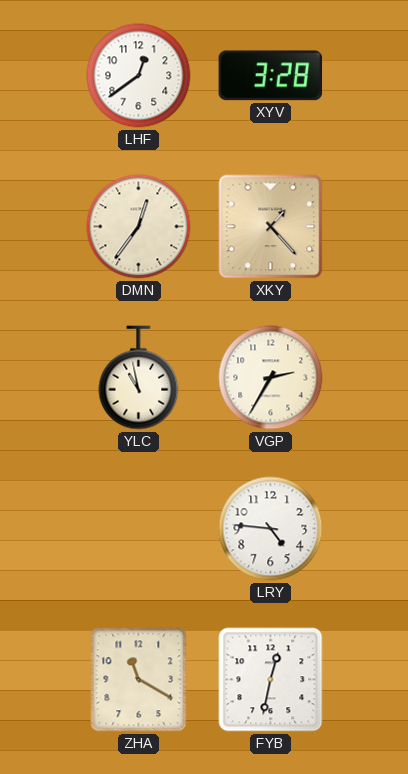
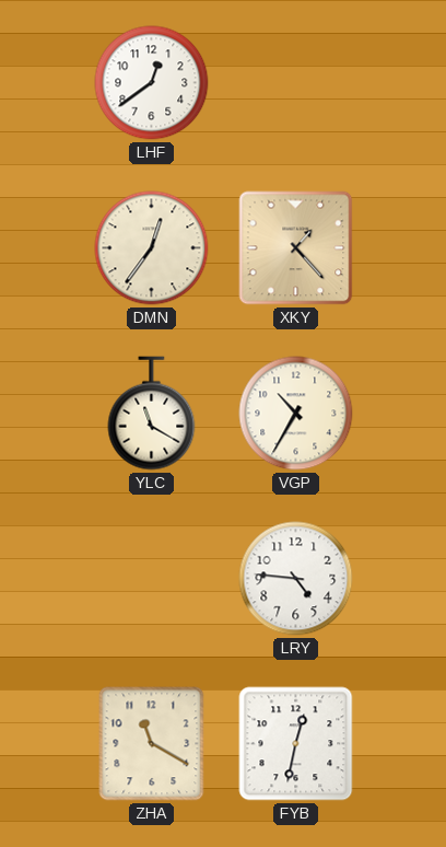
XYV: 3:28 -> none (271, 76)
YLC: 10:58 -> 11:20 (152, 414)
VGP: 2:35 -> 10:35 (296, 414)
